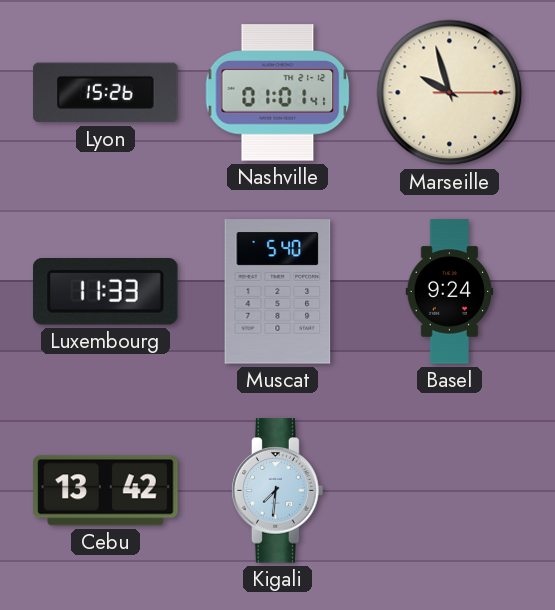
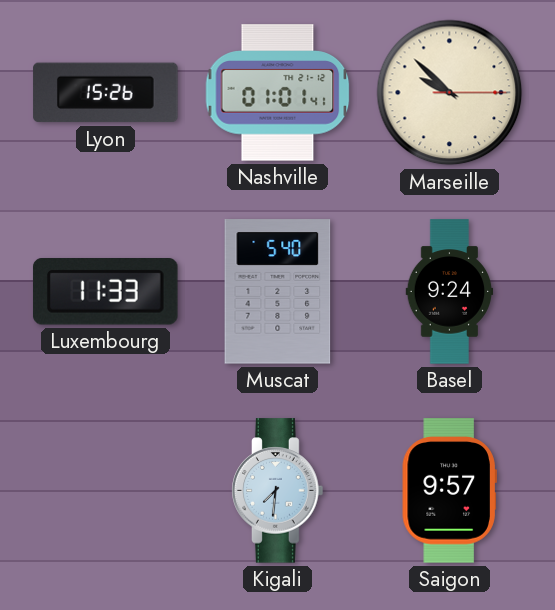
Marseille: 9:57 -> 9:52 (450, 93)
Cebu: 13:42 -> none (106, 491)
Saigon: none -> 9:57 (449, 491)
